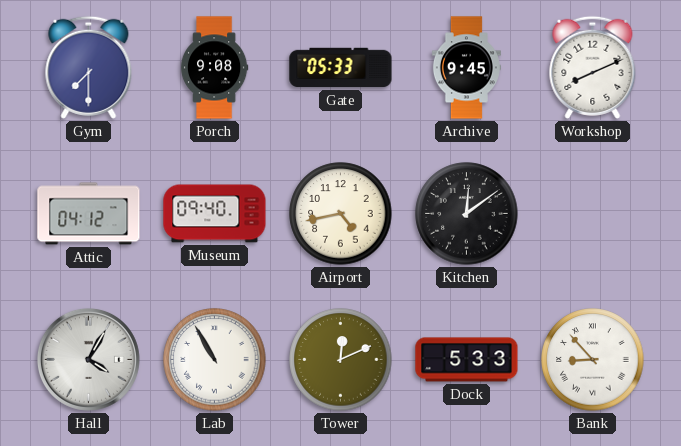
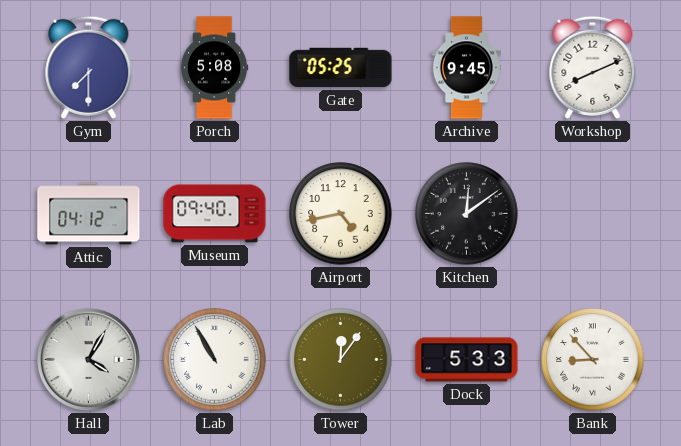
Porch: 9:08 -> 5:08 (214, 68)
Gate: 05:33 -> 05:25 (341, 68)
Tower: 12:11 -> 12:06 (341, 360)
